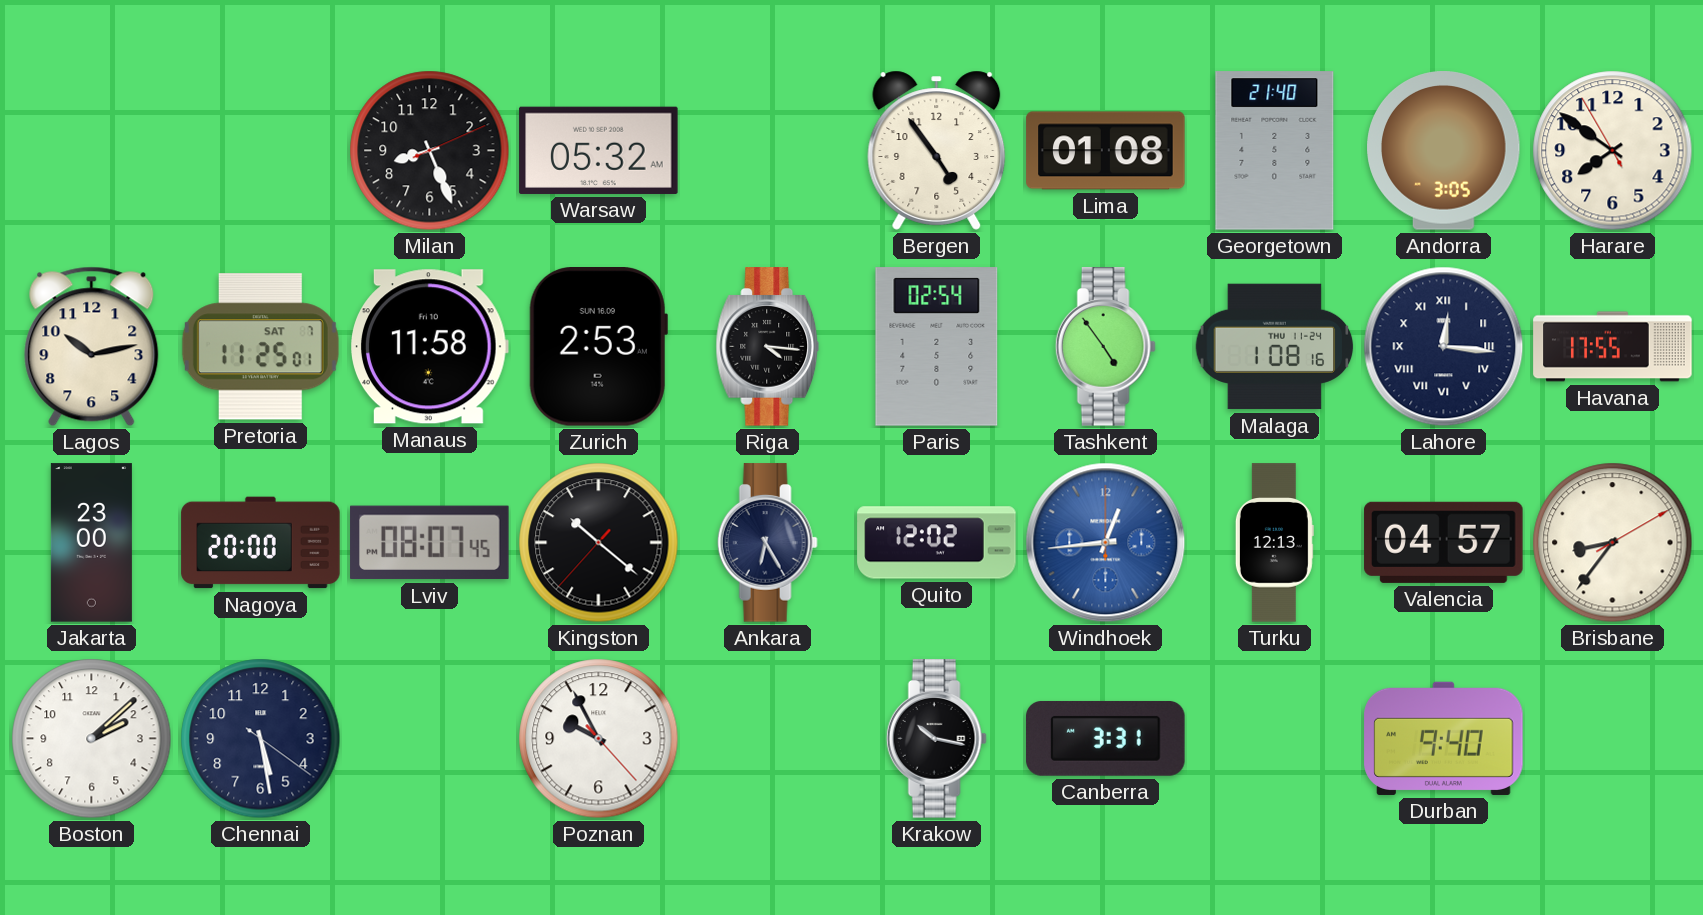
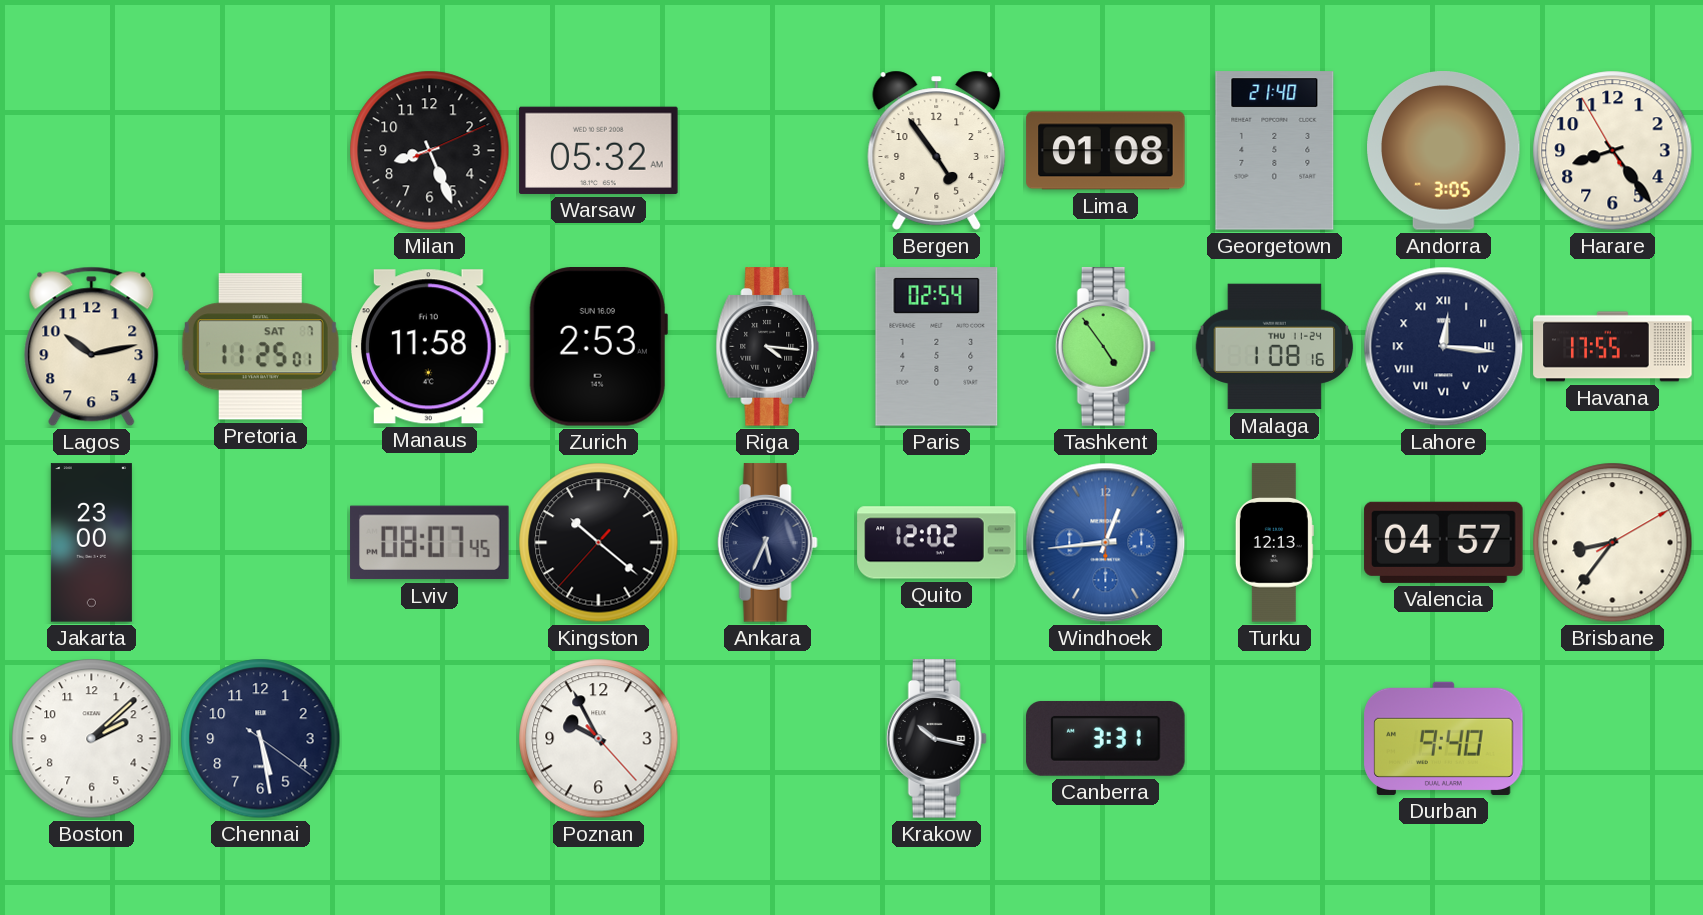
Harare: 7:50 -> 8:23 (1613, 151)
Nagoya: 20:00 -> none (261, 543)
Ankara: 6:25 -> 5:34 (767, 543)
